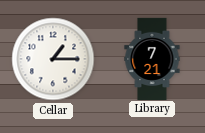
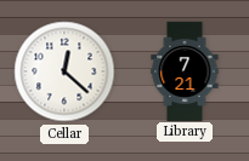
Cellar: 1:15 -> 12:22 (64, 71)
